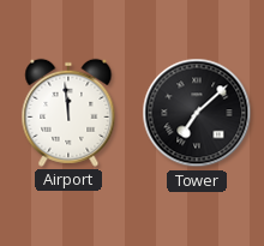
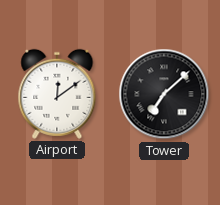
Airport: 11:59 -> 12:09 (57, 94)
